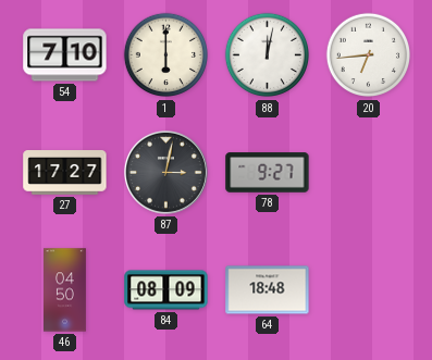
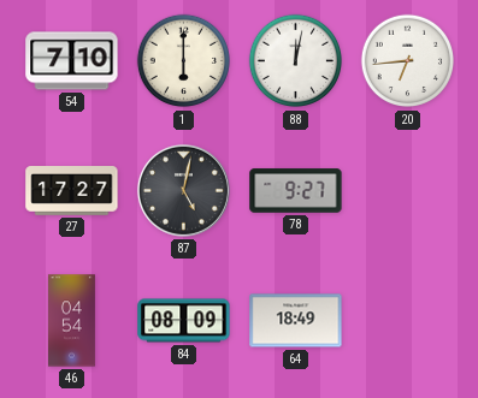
87: 3:02 -> 5:02 (183, 190)
46: 04:50 -> 04:54 (72, 321)
64: 18:48 -> 18:49 (296, 321)
